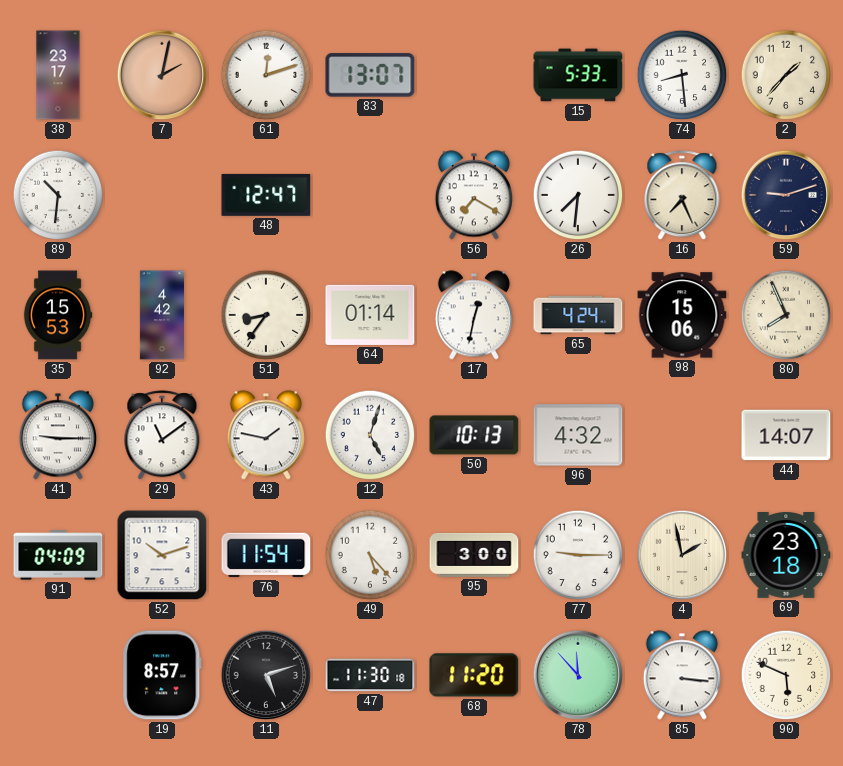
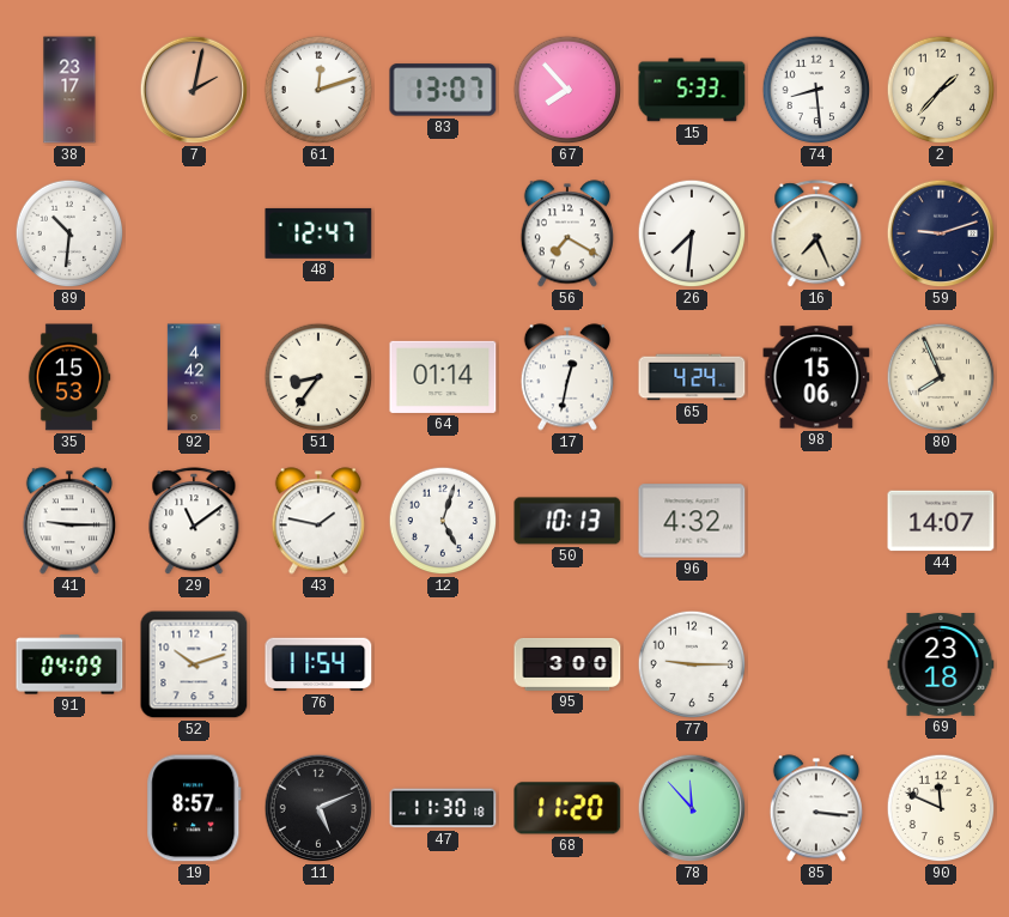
67: none -> 7:53 (567, 90)
49: 5:23 -> none (370, 555)
4: 1:58 -> none (682, 555)
11: 5:12 -> 5:11 (318, 808)
90: 5:49 -> 11:49 (941, 808)
